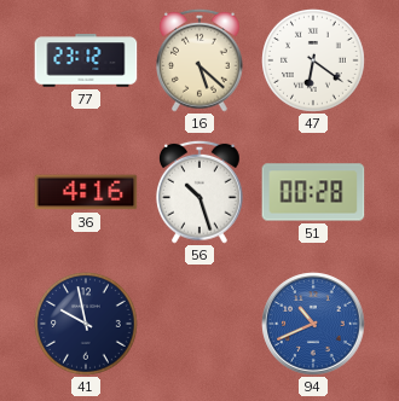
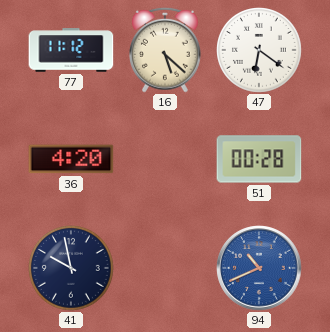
77: 23:12 -> 11:12 (71, 50)
36: 4:16 -> 4:20 (71, 159)
56: 10:27 -> none (201, 192)
